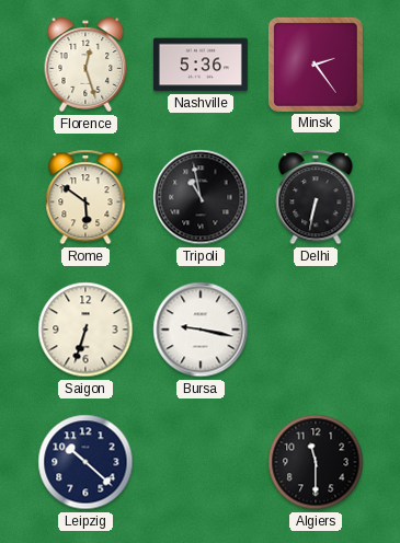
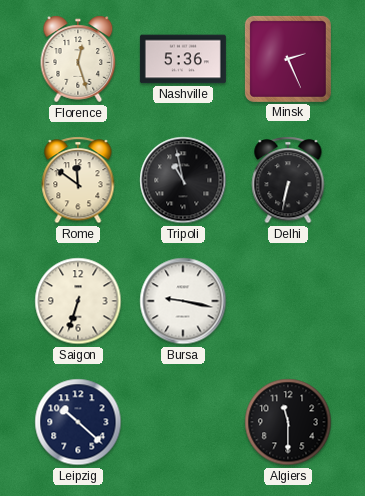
Minsk: 2:24 -> 2:26 (288, 59)
Rome: 5:51 -> 11:51 (78, 180)
